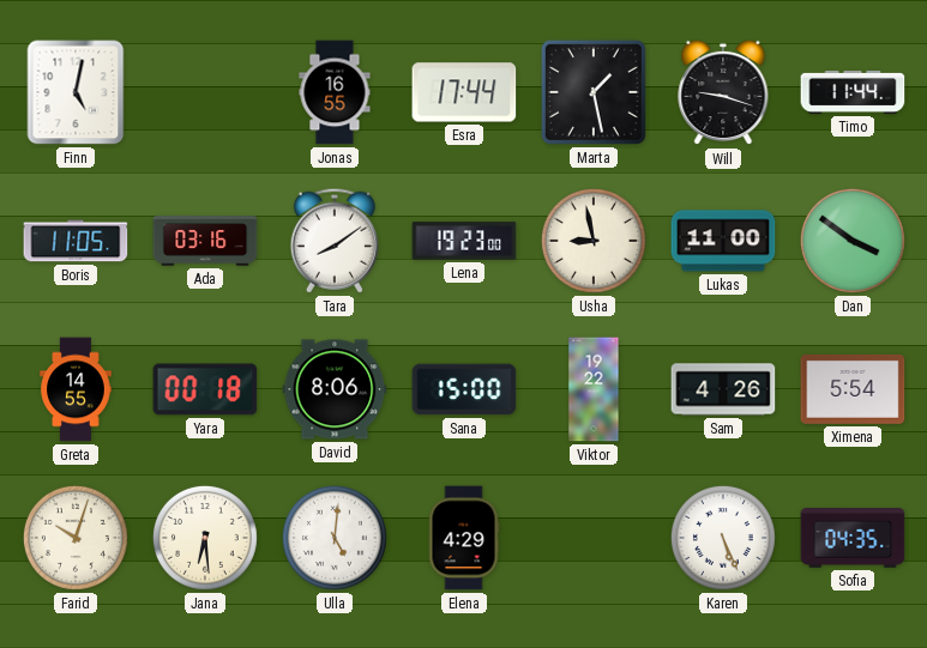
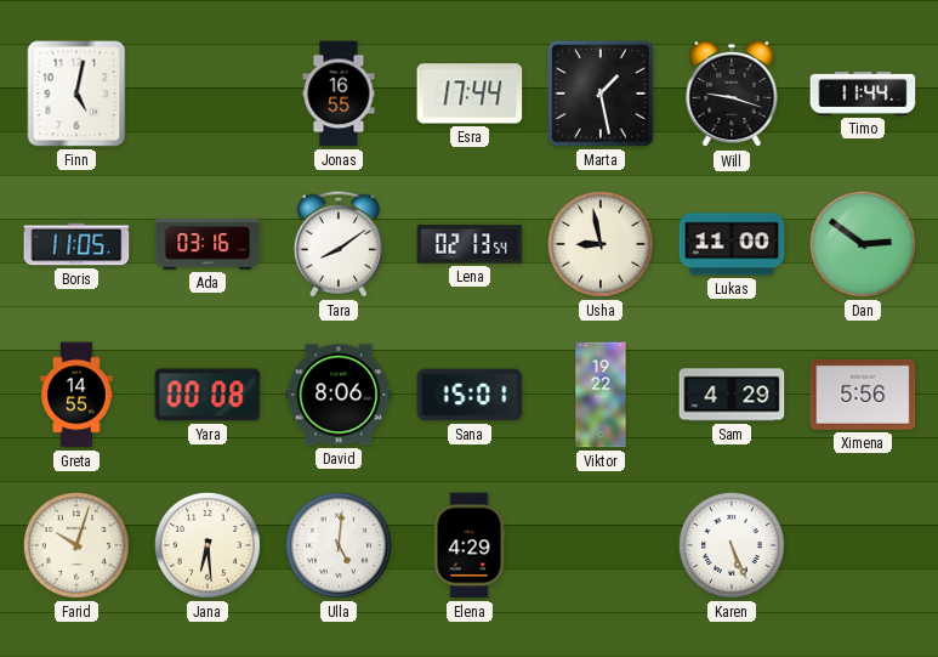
Lena: 19:23 -> 02:13 (470, 244)
Dan: 3:51 -> 2:51 (863, 244)
Yara: 00:18 -> 00:08 (208, 395)
Sana: 15:00 -> 15:01 (470, 395)
Sam: 4:26 -> 4:29 (732, 395)
Ximena: 5:54 -> 5:56 (863, 395)
Sofia: 04:35 -> none (853, 538)
